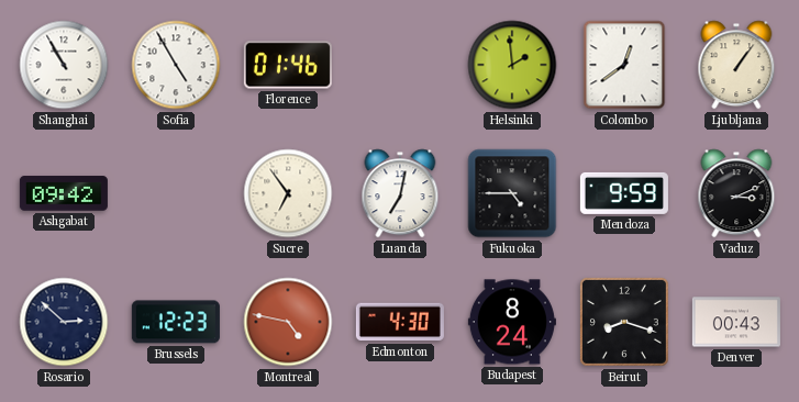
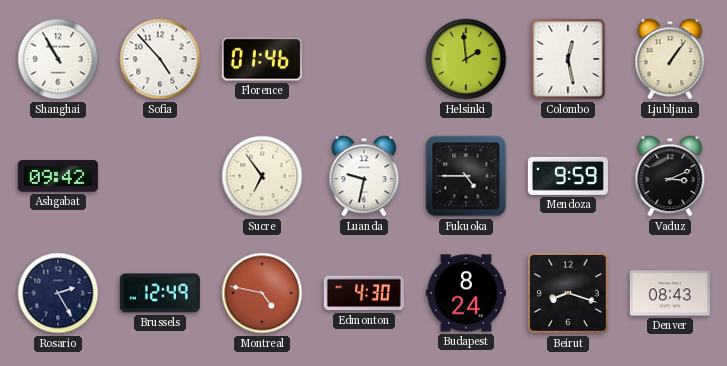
Sofia: 4:55 -> 4:53 (160, 59)
Colombo: 12:39 -> 12:28 (568, 59)
Luanda: 7:02 -> 9:32 (364, 176)
Rosario: 2:52 -> 2:25 (58, 293)
Brussels: 12:23 -> 12:49 (160, 293)
Denver: 00:43 -> 08:43 (670, 293)
